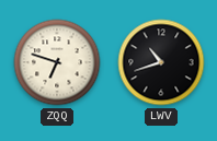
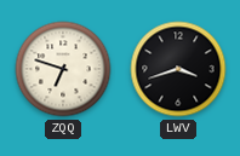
LWV: 10:42 -> 3:42 (178, 69)
